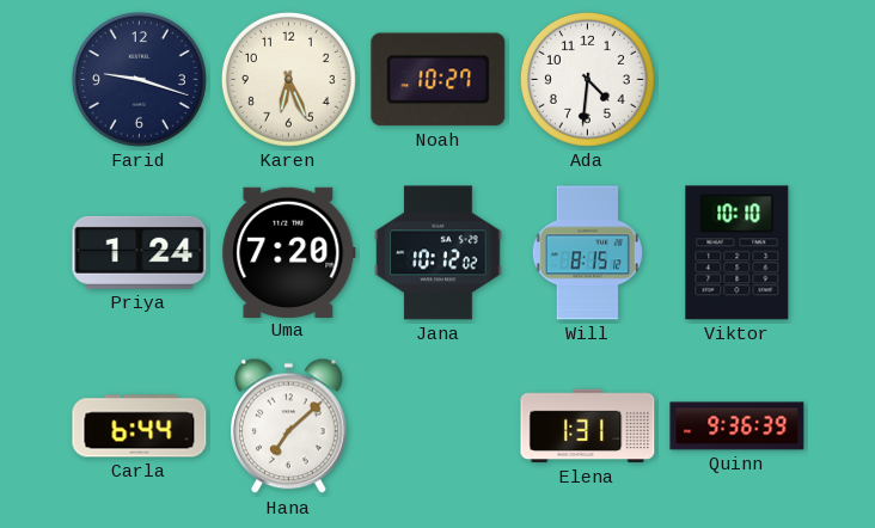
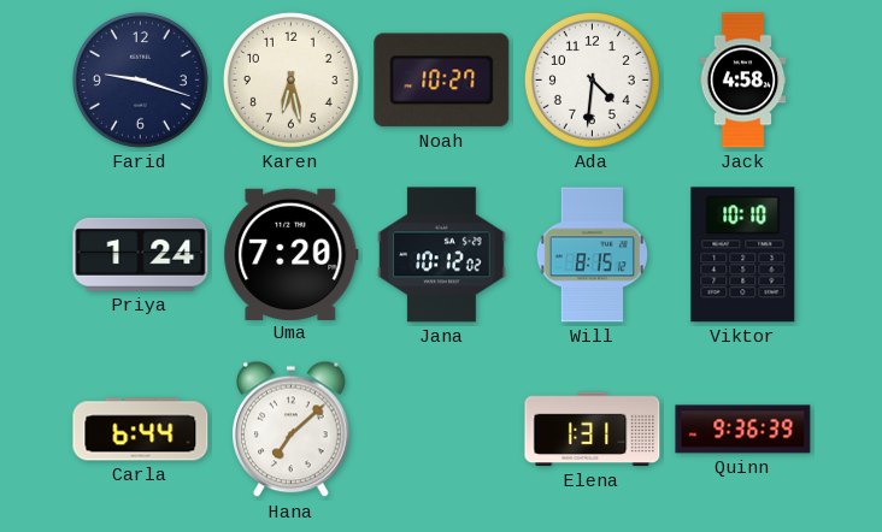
Karen: 6:26 -> 6:28 (290, 79)
Jack: none -> 4:58 (743, 81)
